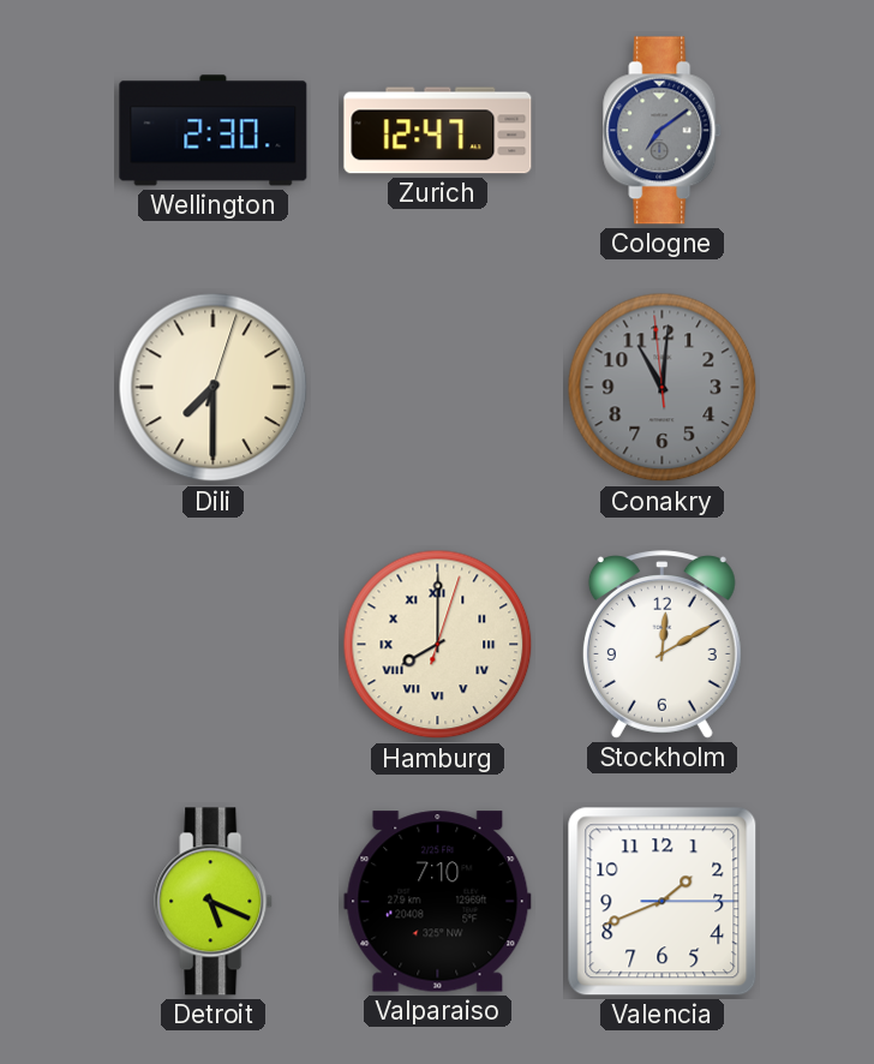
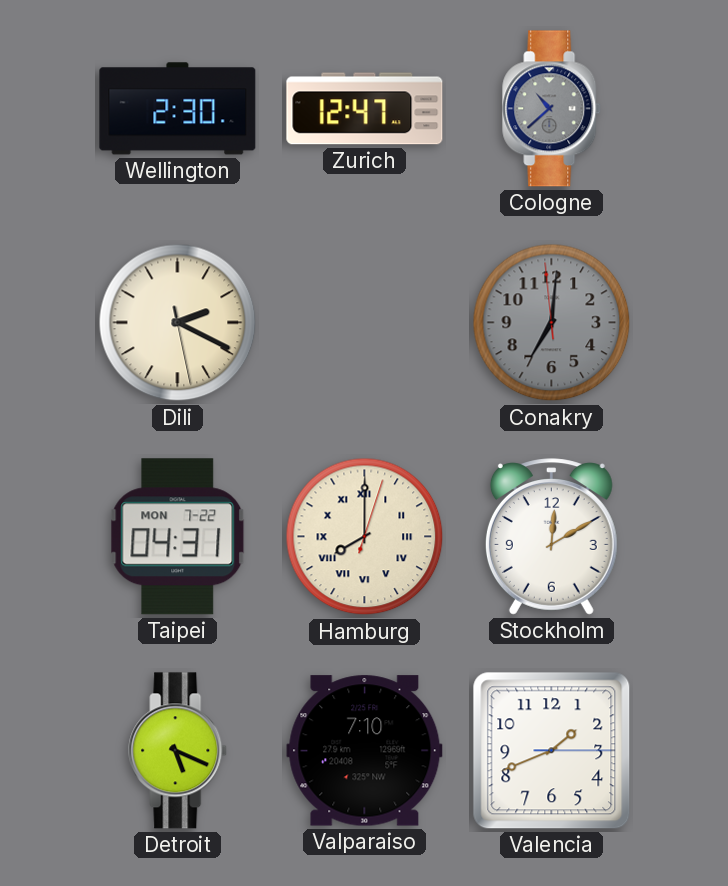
Cologne: 7:09 -> 10:38 (552, 109)
Dili: 7:30 -> 2:19 (178, 323)
Conakry: 11:00 -> 7:00 (552, 323)
Taipei: none -> 04:31 (178, 537)
